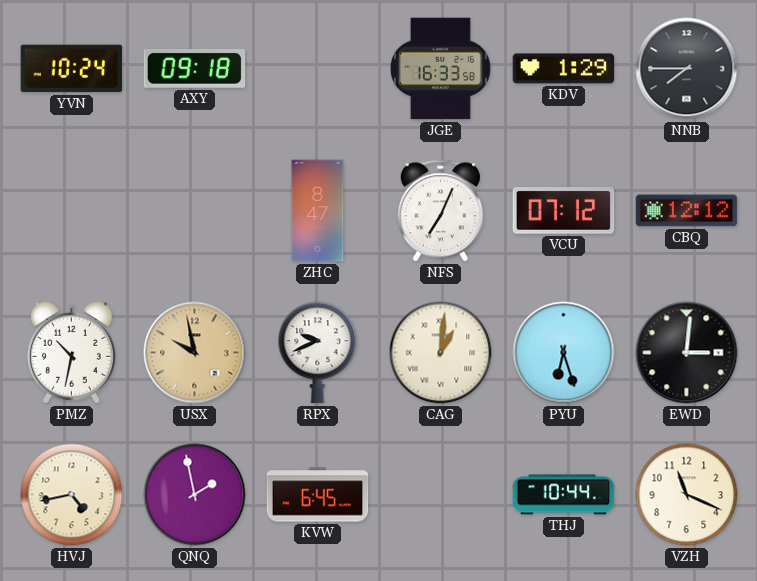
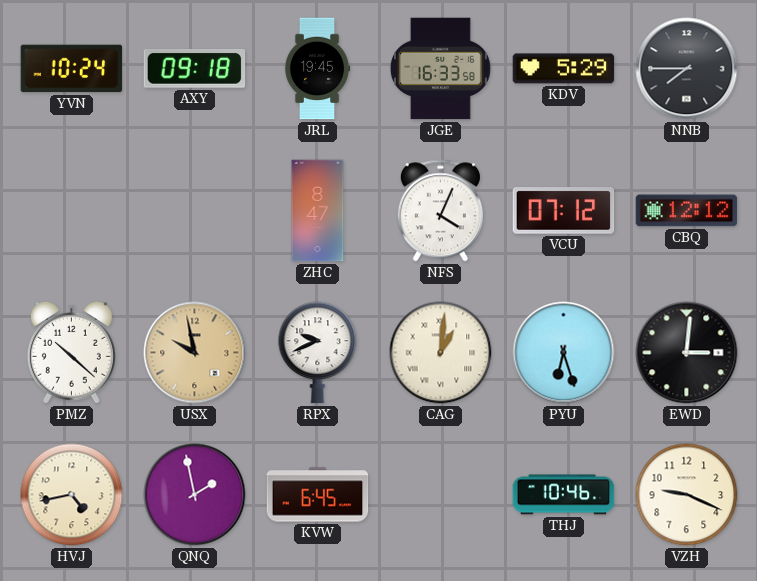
JRL: none -> 19:45 (317, 69)
KDV: 1:29 -> 5:29 (564, 69)
NFS: 7:04 -> 4:04 (440, 211)
PMZ: 10:32 -> 10:22 (71, 352)
THJ: 10:44 -> 10:46 (564, 495)
VZH: 11:19 -> 9:19 (687, 495)
